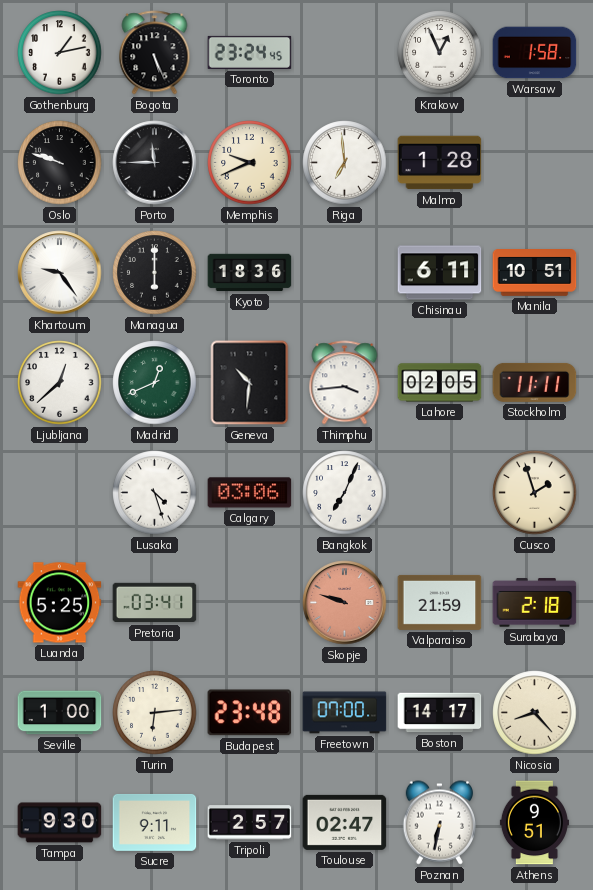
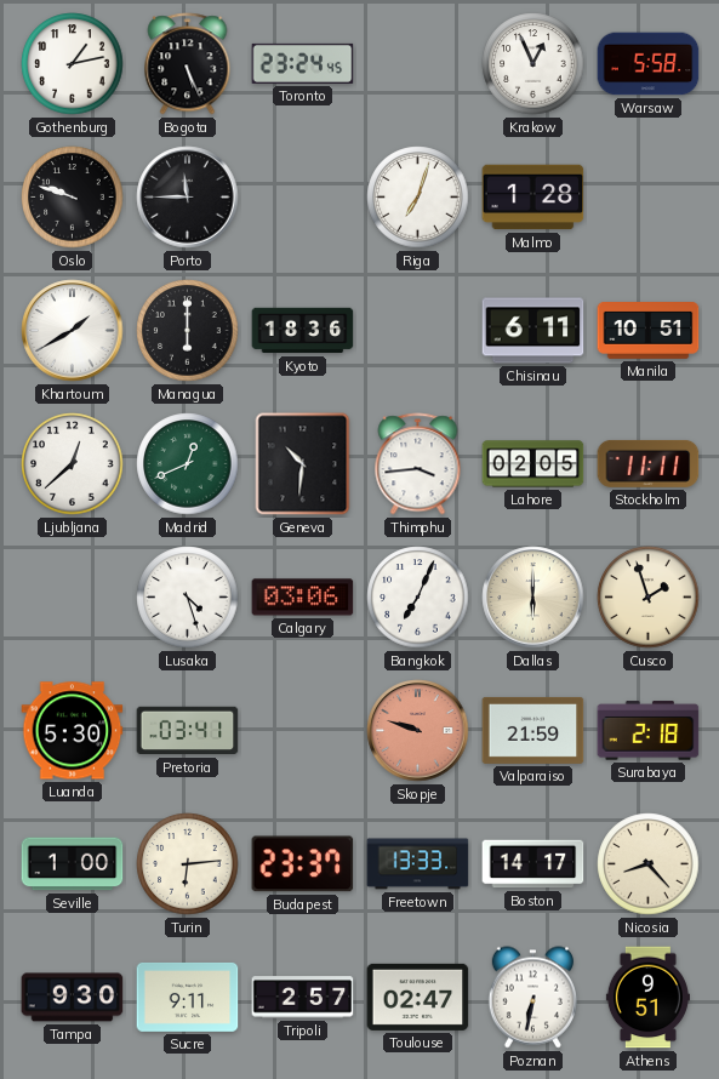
Warsaw: 1:58 -> 5:58 (649, 64)
Memphis: 9:41 -> none (250, 163)
Riga: 6:59 -> 7:03 (418, 198)
Khartoum: 9:24 -> 1:40 (73, 331)
Dallas: none -> 6:00 (533, 598)
Luanda: 5:25 -> 5:30 (73, 731)
Budapest: 23:48 -> 23:37 (303, 864)
Freetown: 07:00 -> 13:33 (418, 864)
